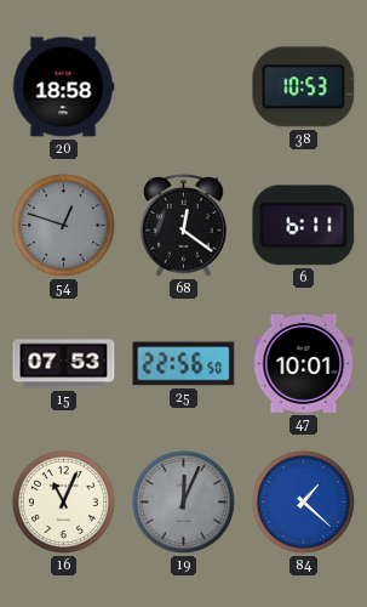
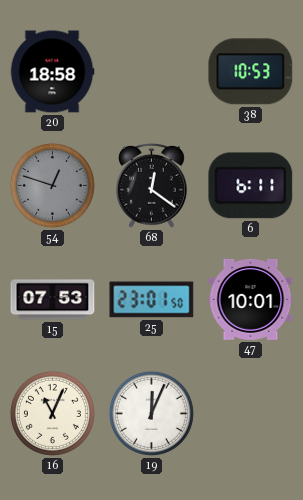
25: 22:56 -> 23:01 (152, 300)
19 dial: grey -> white (151, 413)
84: 1:22 -> none (303, 501)
